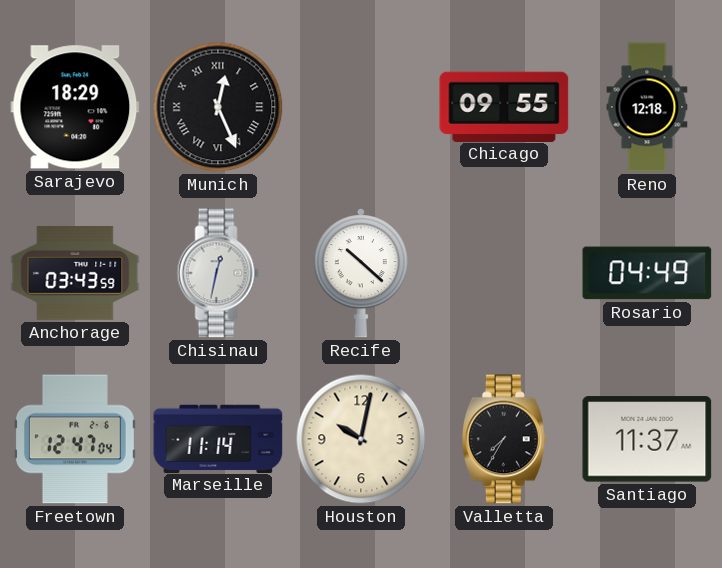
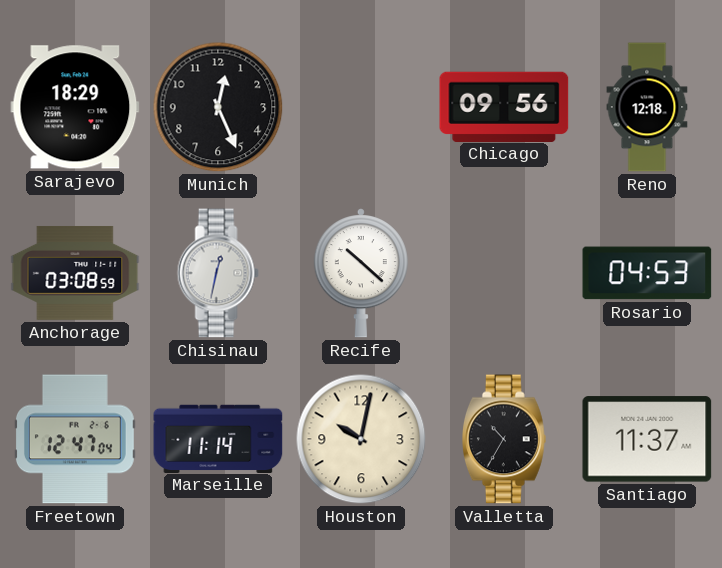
Munich numerals: Roman -> Arabic (218, 107)
Chicago: 09:55 -> 09:56 (504, 106)
Anchorage: 03:43 -> 03:08 (75, 273)
Rosario: 04:49 -> 04:53 (647, 273)
Valletta: 7:35 -> 10:35 (505, 439)
